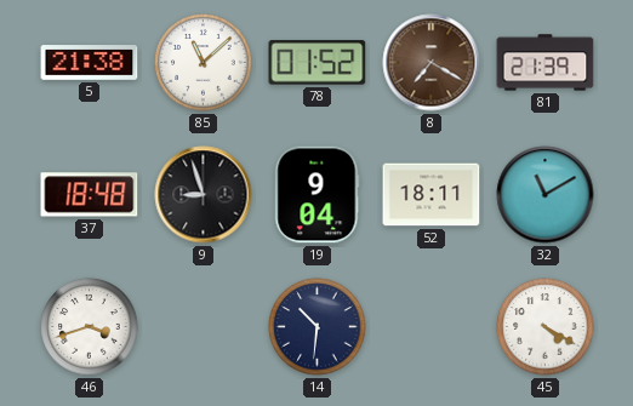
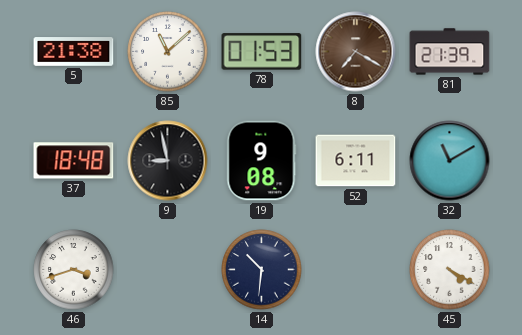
78: 01:52 -> 01:53 (262, 52)
9: 8:57 -> 8:58 (168, 161)
19: 9:04 -> 9:08 (262, 161)
52: 18:11 -> 6:11 (356, 161)
